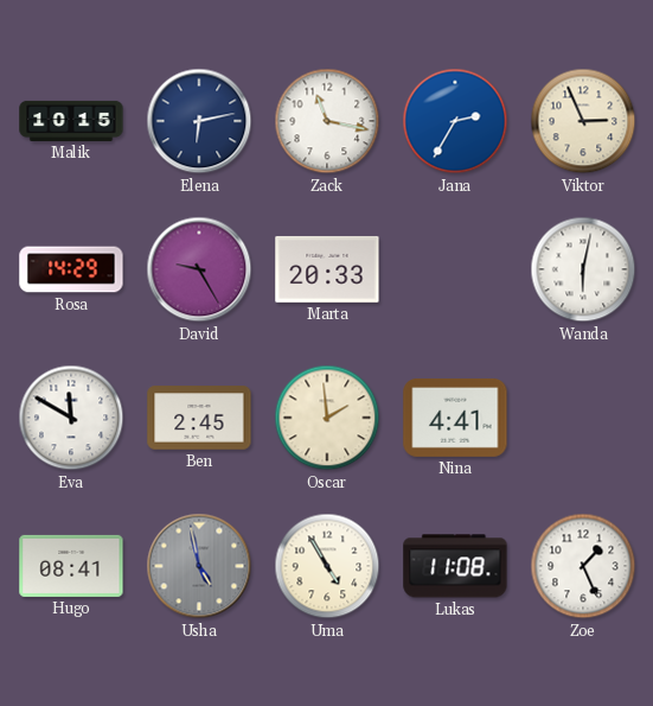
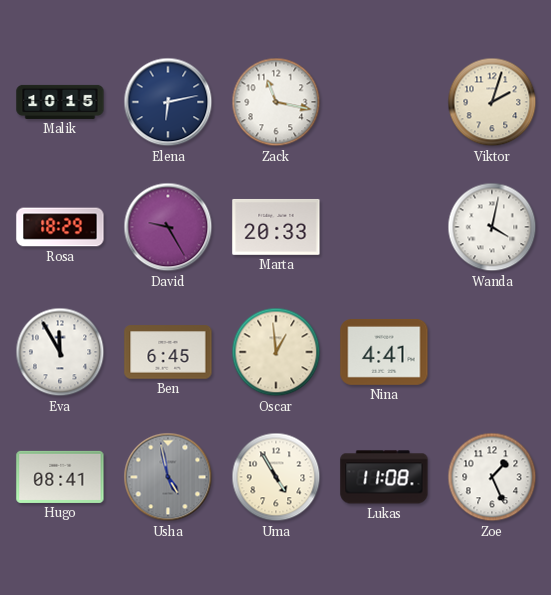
Jana: 2:35 -> none (455, 121)
Viktor: 2:56 -> 2:03 (492, 102)
Rosa: 14:29 -> 18:29 (60, 227)
Wanda: 6:02 -> 4:02 (492, 227)
Eva: 11:50 -> 11:55 (60, 352)
Ben: 2:45 -> 6:45 (168, 352)
Oscar: 1:59 -> 12:59 (276, 352)
